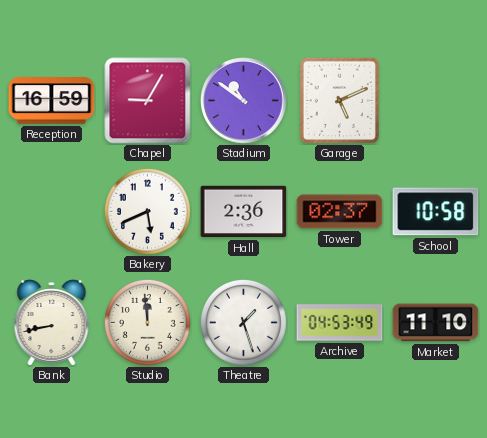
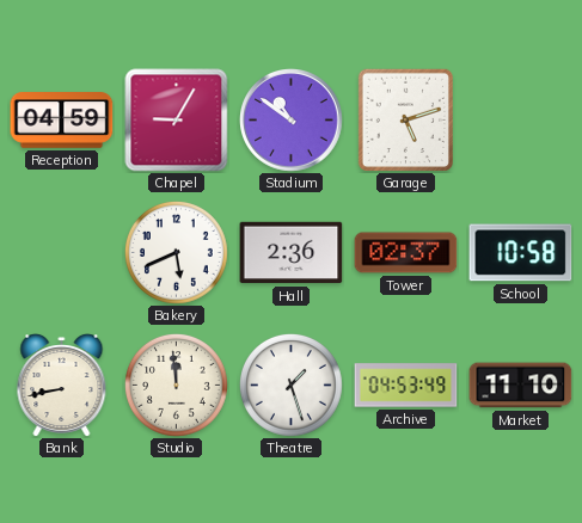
Reception: 16:59 -> 04:59 (62, 121)
Garage: 5:11 -> 5:12 (405, 119)
